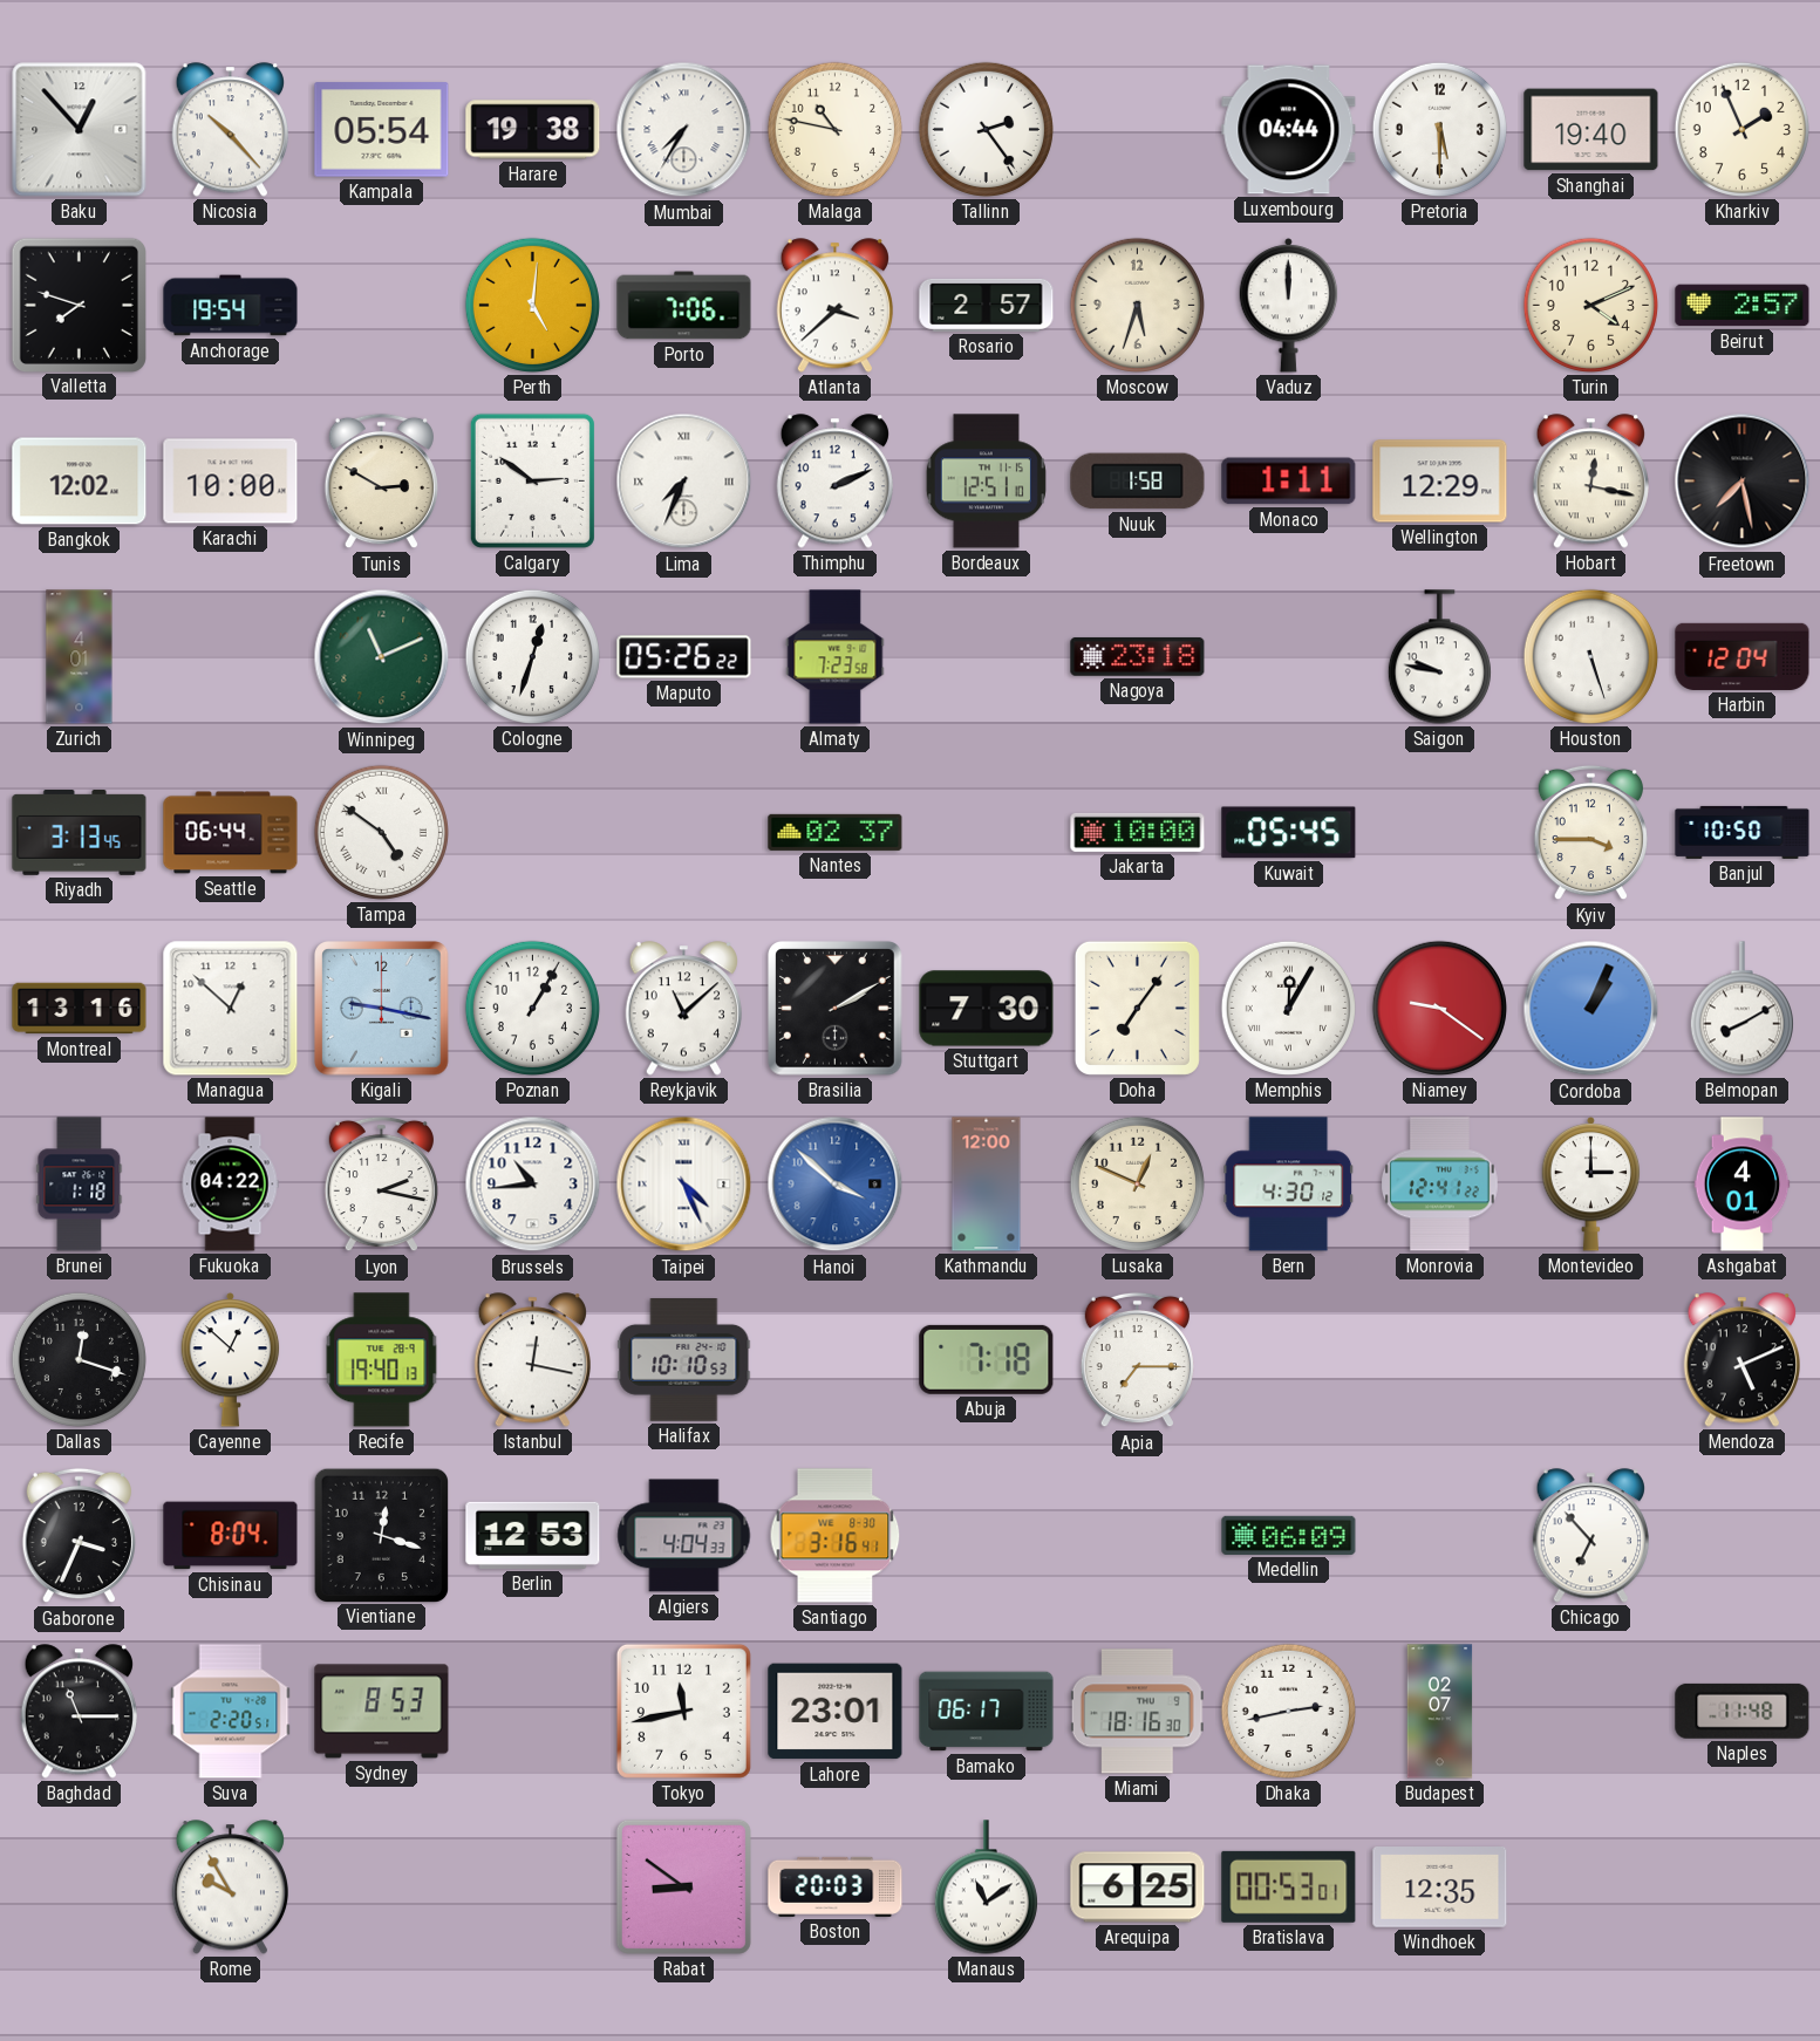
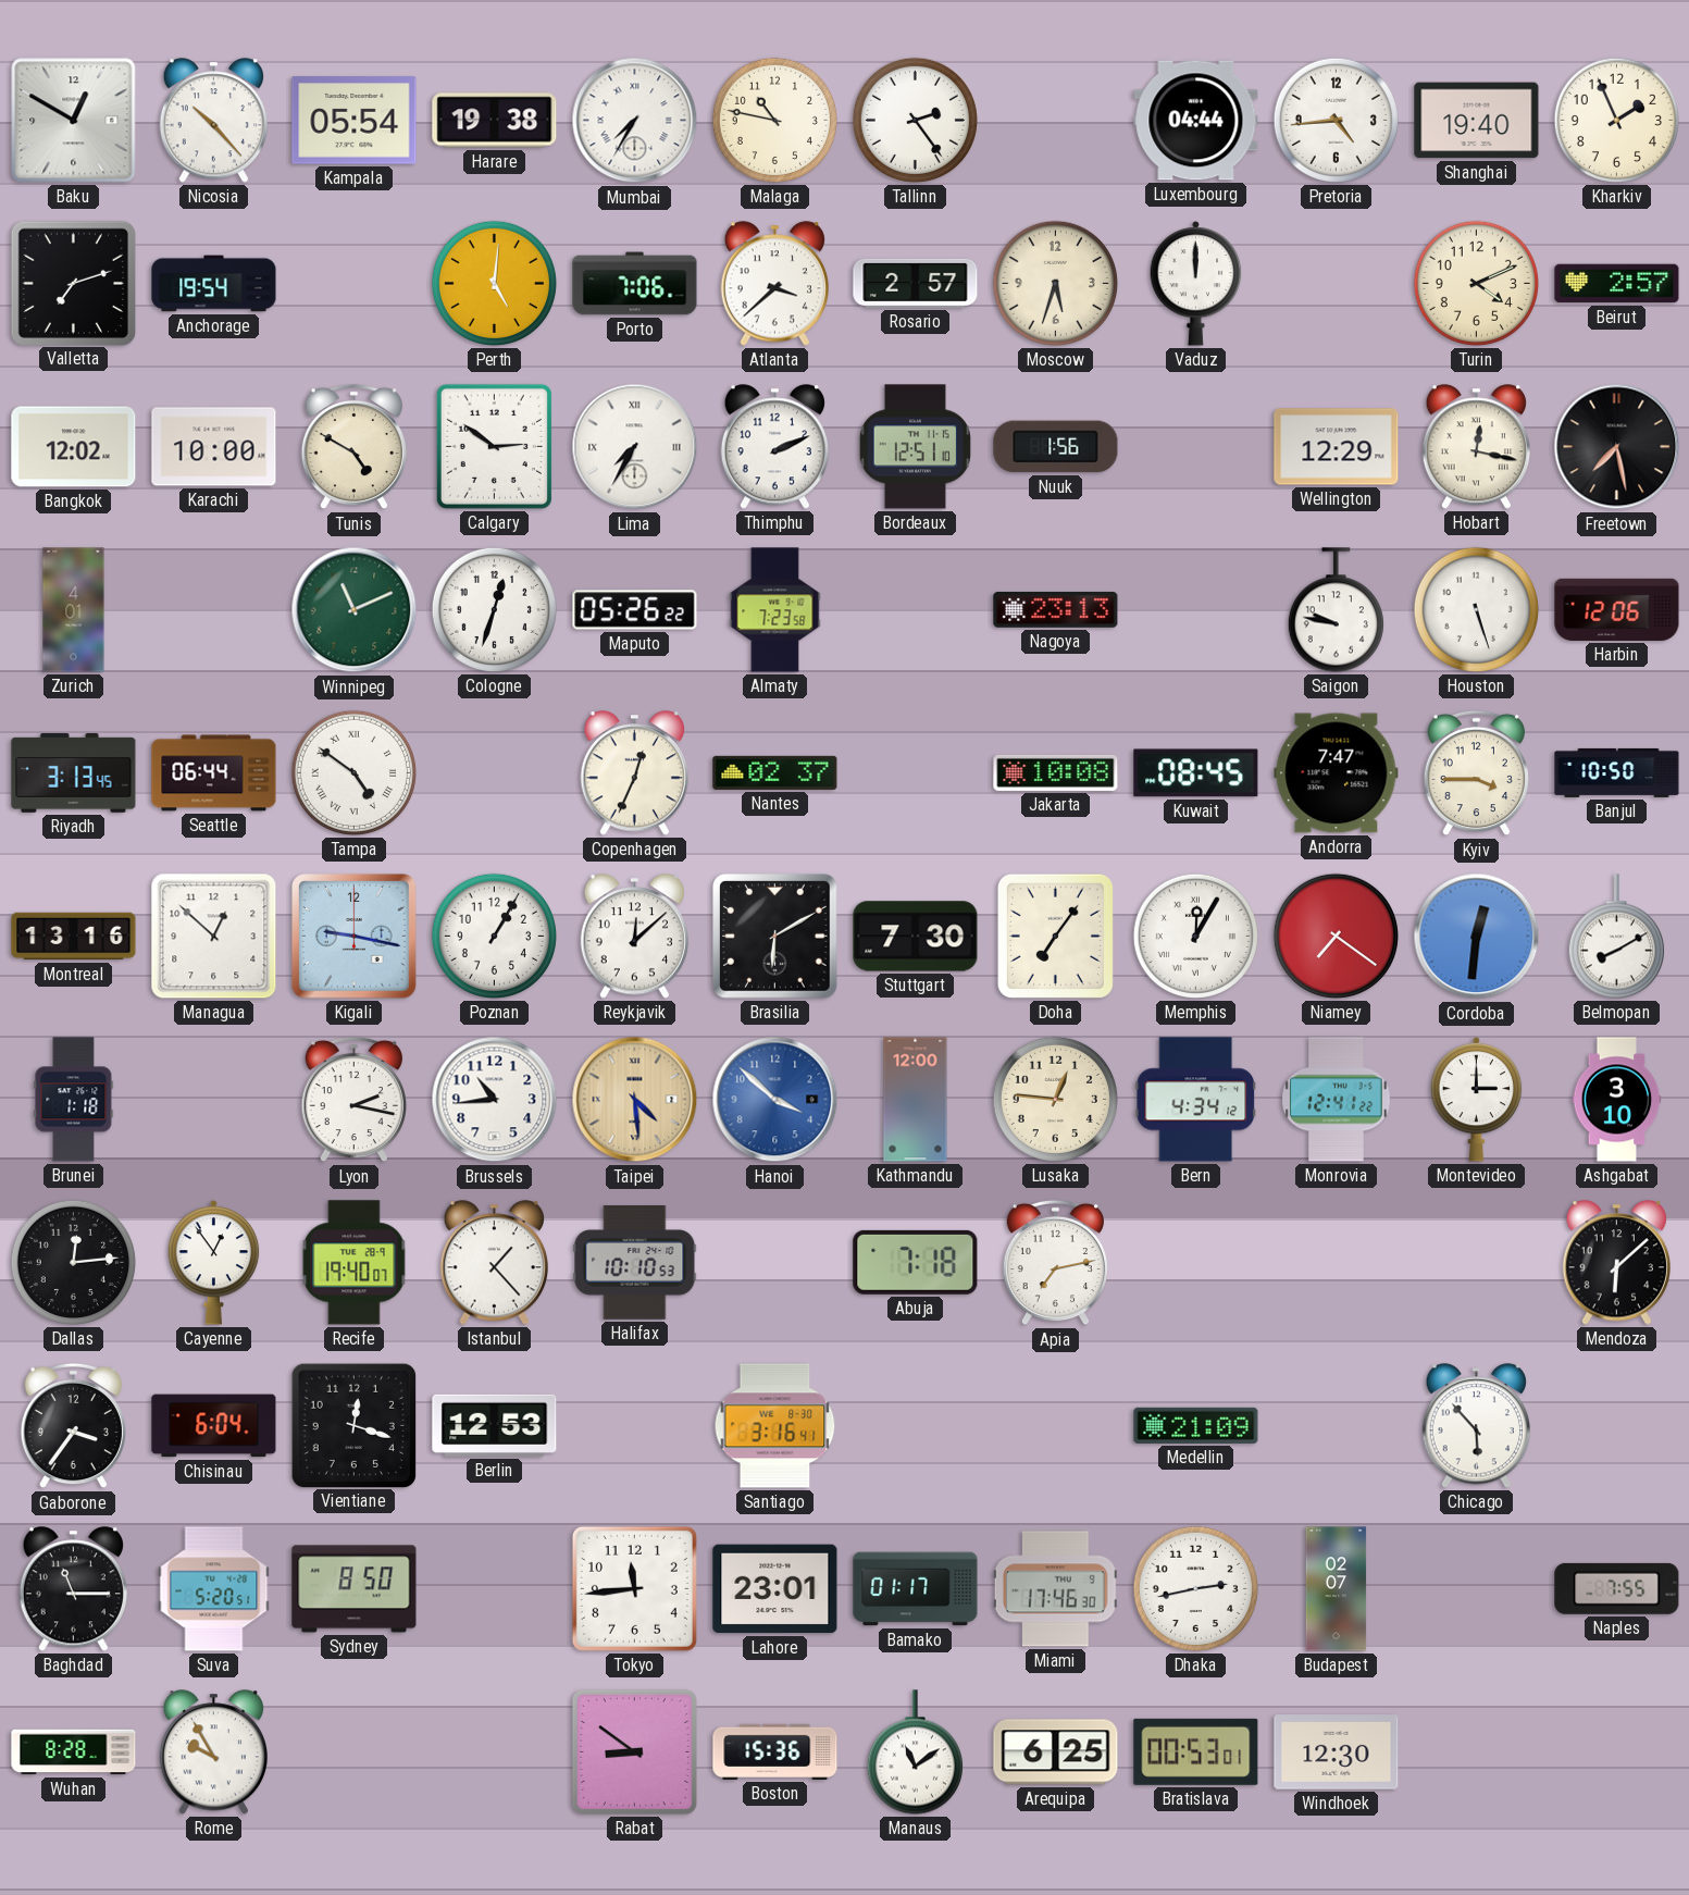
Baku: 12:53 -> 12:50 (74, 121)
Pretoria: 5:30 -> 4:44 (1336, 120)
Valletta: 7:48 -> 7:12 (73, 283)
Tunis: 2:50 -> 4:50 (353, 447)
Lima: 7:34 -> 7:35 (635, 447)
Nuuk: 1:58 -> 1:56 (1056, 447)
Monaco: 1:11 -> none (1289, 482)
Nagoya: 23:18 -> 23:13 (1056, 609)
Harbin: 12:04 -> 12:06 (1617, 609)
Copenhagen: none -> 12:34 (634, 773)
Jakarta: 10:00 -> 10:08 (1056, 772)
Kuwait: 05:45 -> 08:45 (1196, 773)
Andorra: none -> 7:47 (1337, 773)
Reykjavik: 11:08 -> 12:08 (634, 937)
Brasilia: 2:10 -> 6:10 (775, 937)
Niamey: 9:21 -> 7:21 (1336, 936)
Cordoba: 1:04 -> 12:31 (1477, 937)
Fukuoka: 04:22 -> none (230, 1185)
Taipei: 4:26 -> 4:29 (635, 1100)
Taipei dial: white -> champagne (635, 1100)
Lusaka: 12:49 -> 12:46 (1055, 1099)
Bern: 4:30 -> 4:34 (1196, 1100)
Ashgabat: 4:01 -> 3:10 (1617, 1100)
Dallas: 12:18 -> 12:14 (73, 1262)
Cayenne: 12:52 -> 12:54 (214, 1262)
Recife: 19:40:13 -> 19:40:07 (355, 1263)
Istanbul: 12:17 -> 1:23 (494, 1263)
Apia: 7:15 -> 7:13 (1055, 1263)
Mendoza: 5:11 -> 6:08 (1616, 1263)
Gaborone: 3:34 -> 3:36 (73, 1426)
Chisinau: 8:04 -> 6:04 (214, 1426)
Algiers: 4:04 -> none (684, 1536)
Medellin: 06:09 -> 21:09 (1196, 1425)
Chicago: 6:53 -> 5:53 (1476, 1426)
Suva: 2:20 -> 5:20 (214, 1589)
Sydney: 8:53 -> 8:50 (355, 1589)
Tokyo: 11:43 -> 11:44 (634, 1588)
Bamako: 06:17 -> 01:17 (916, 1589)
Miami: 18:16 -> 17:46 (1055, 1589)
Naples: 11:48 -> 7:55 (1617, 1588)
Wuhan: none -> 8:28 (74, 1752)
Boston: 20:03 -> 15:36 (775, 1751)
Windhoek: 12:35 -> 12:30 (1337, 1752)
